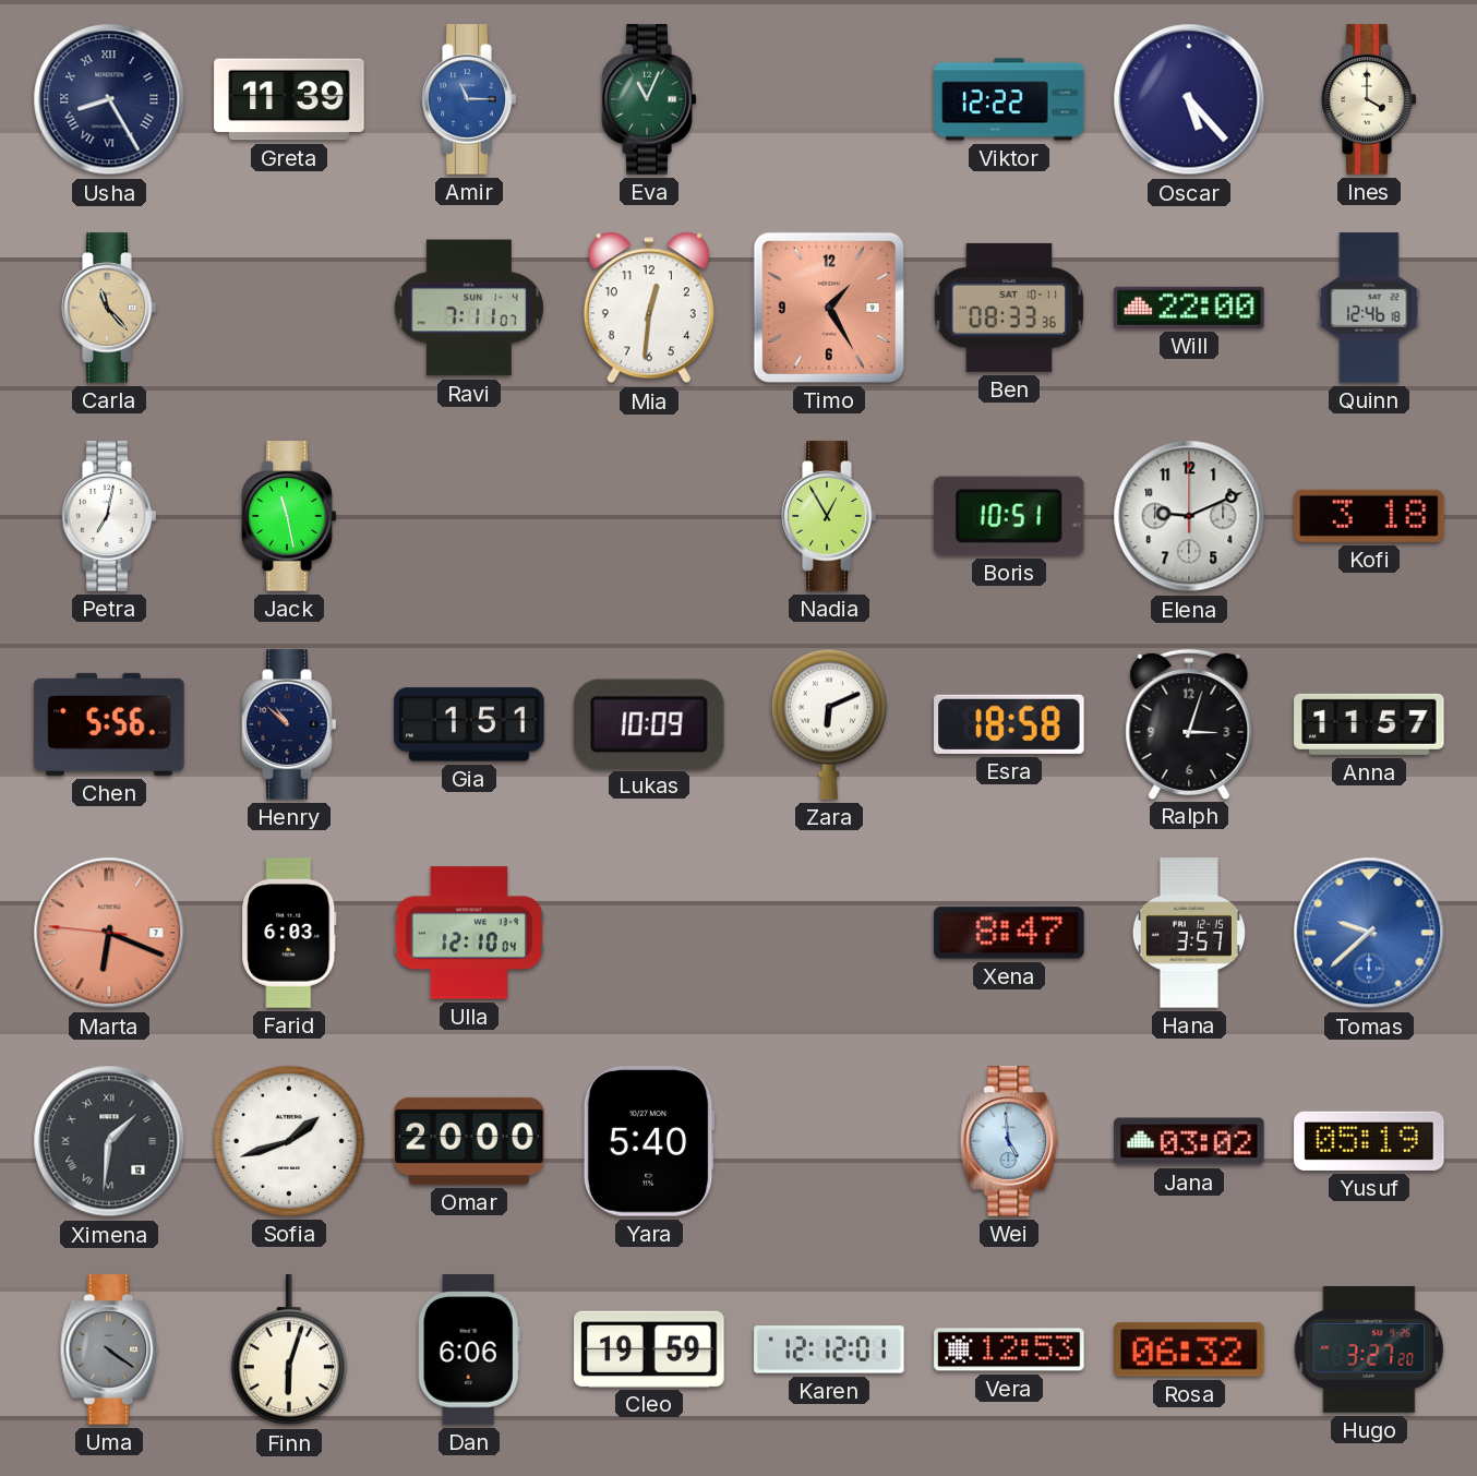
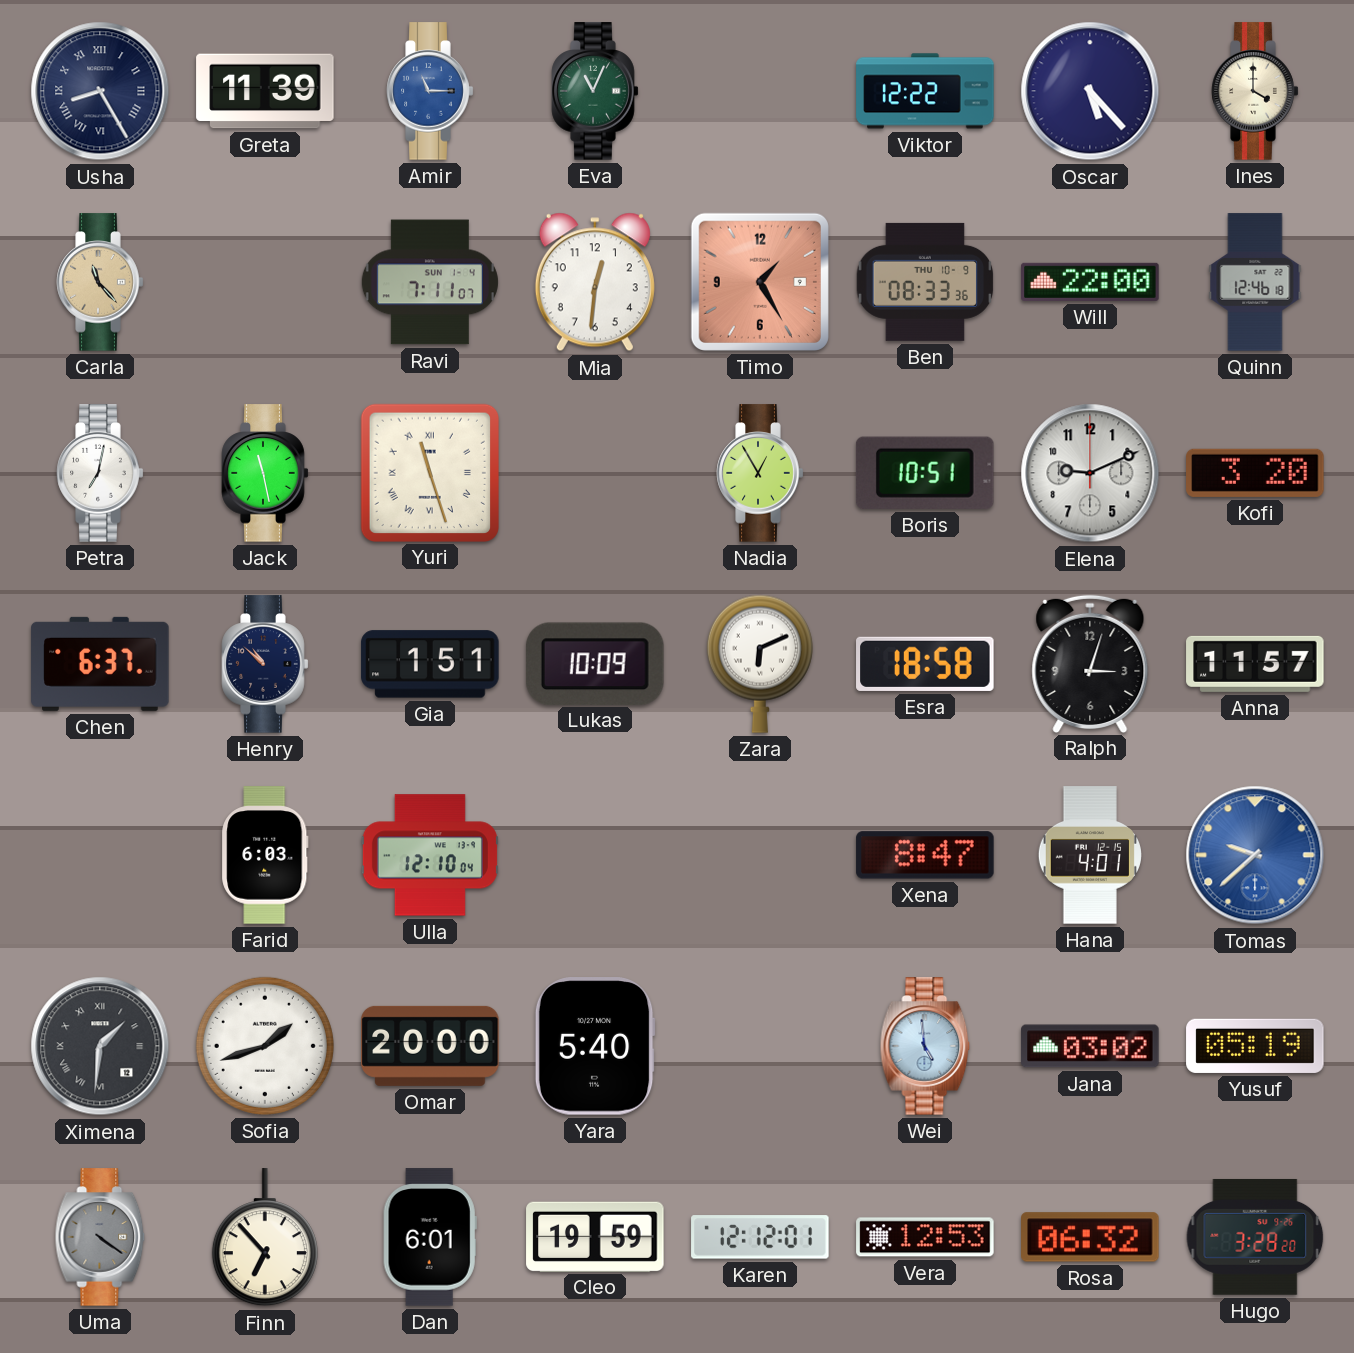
Ben date: SAT 10-11 -> THU 10-9 (925, 282)
Yuri: none -> 11:27 (429, 472)
Kofi: 3:18 -> 3:20 (1255, 473)
Chen: 5:56 -> 6:37 (100, 664)
Marta: 6:18 -> none (109, 933)
Hana: 3:57 -> 4:01 (1090, 855)
Finn: 6:03 -> 6:53 (265, 1238)
Dan: 6:06 -> 6:01 (430, 1237)
Hugo: 3:27 -> 3:28 (1255, 1237)
